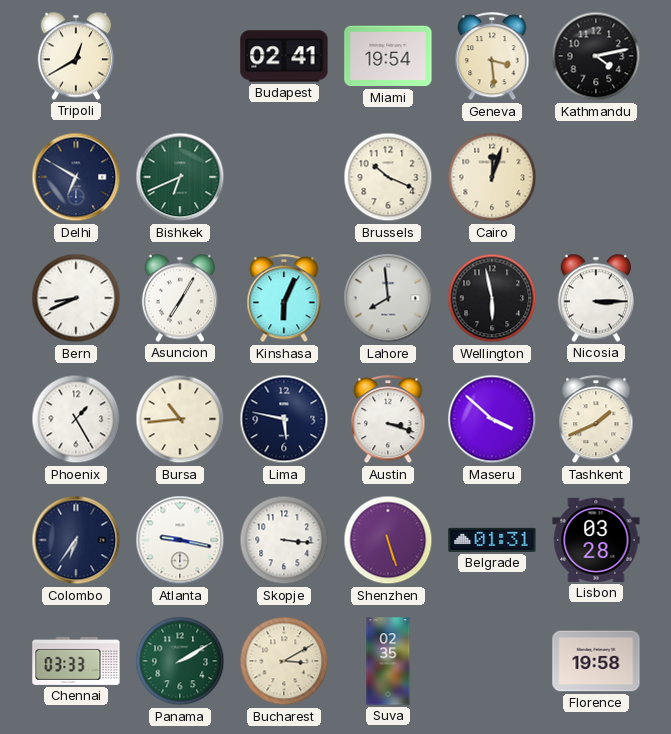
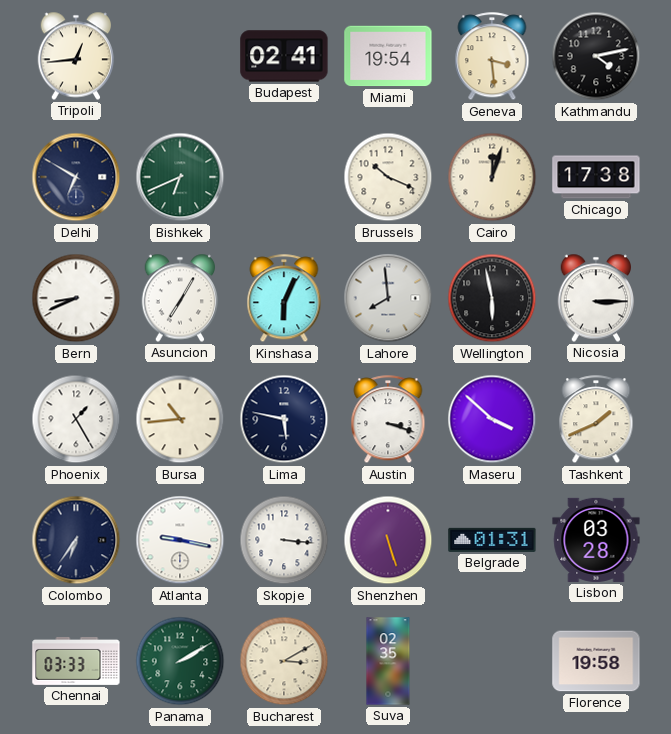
Tripoli: 12:40 -> 12:44 (76, 56)
Chicago: none -> 17:38 (596, 177)
